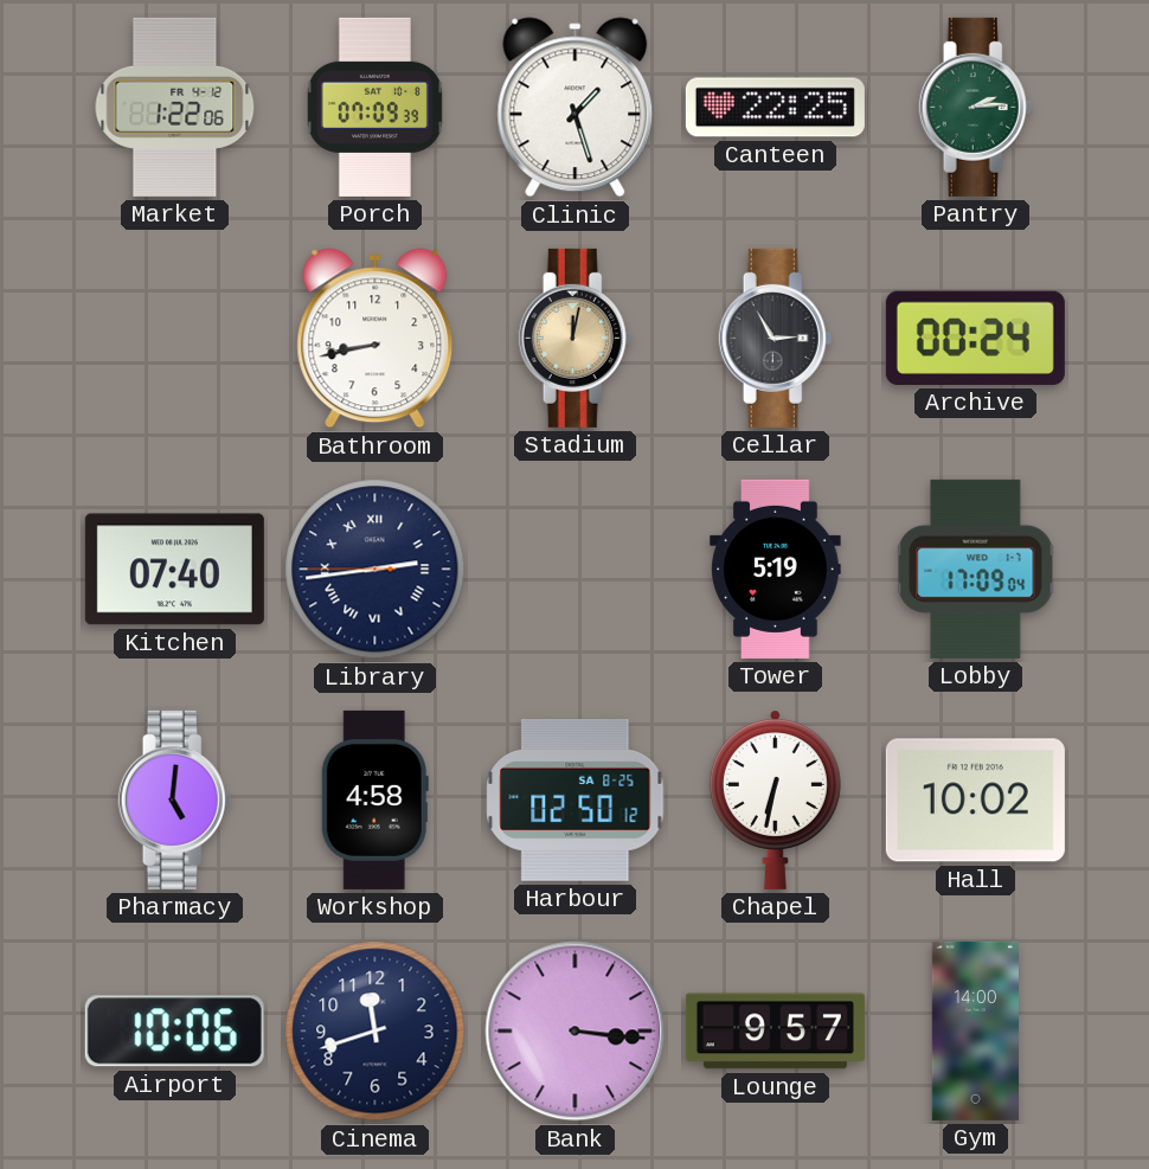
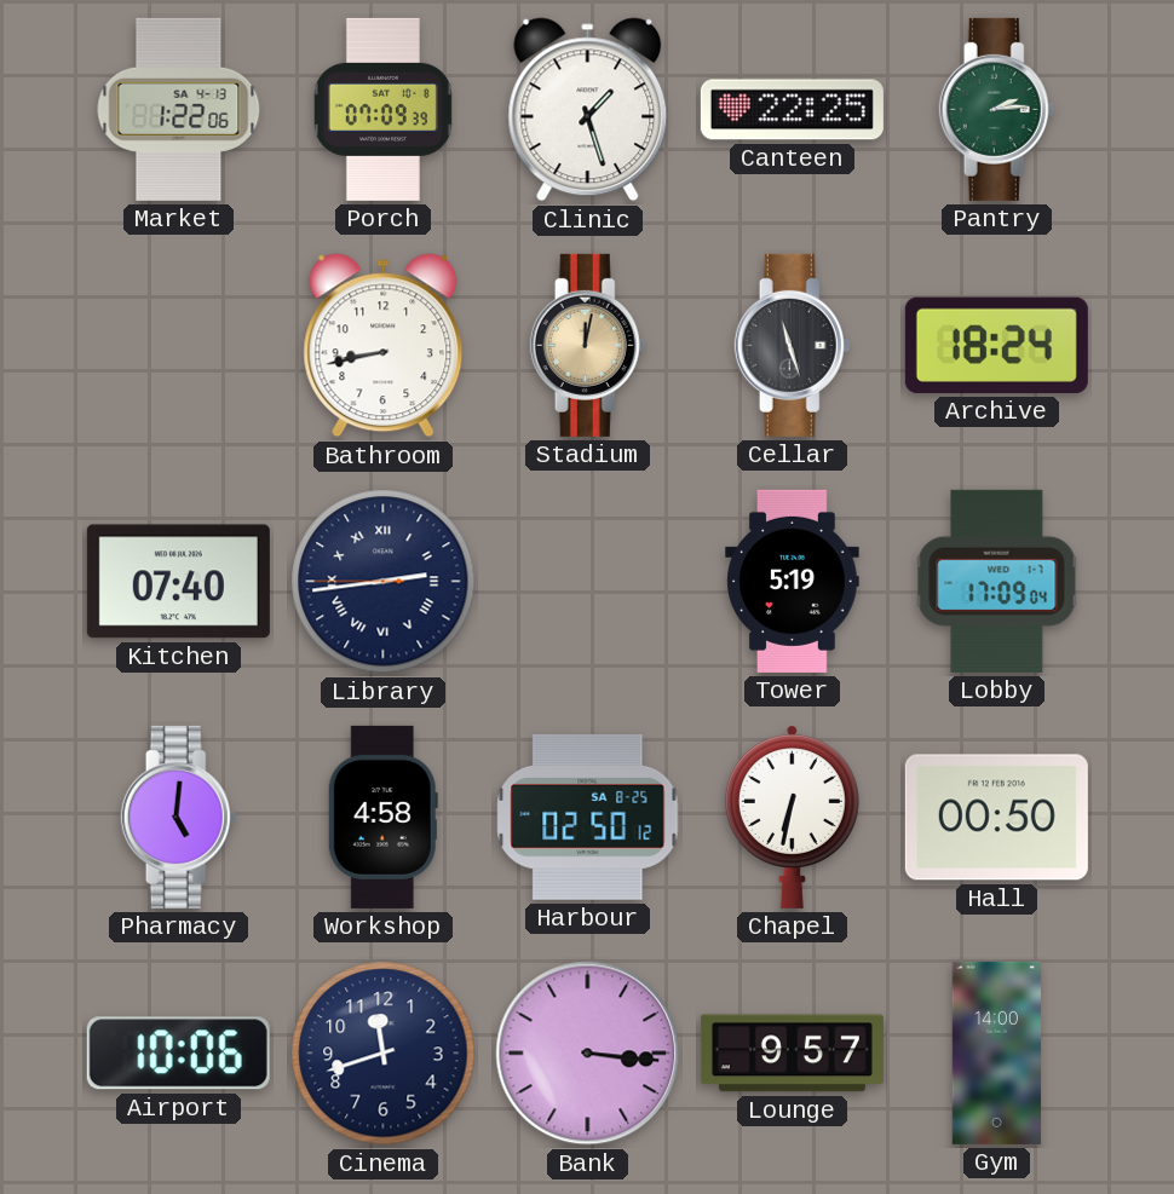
Market date: FR 4-12 -> SA 4-13 (179, 109)
Cellar: 2:55 -> 11:27 (793, 345)
Archive: 00:24 -> 18:24 (996, 345)
Hall: 10:02 -> 00:50 (996, 818)
